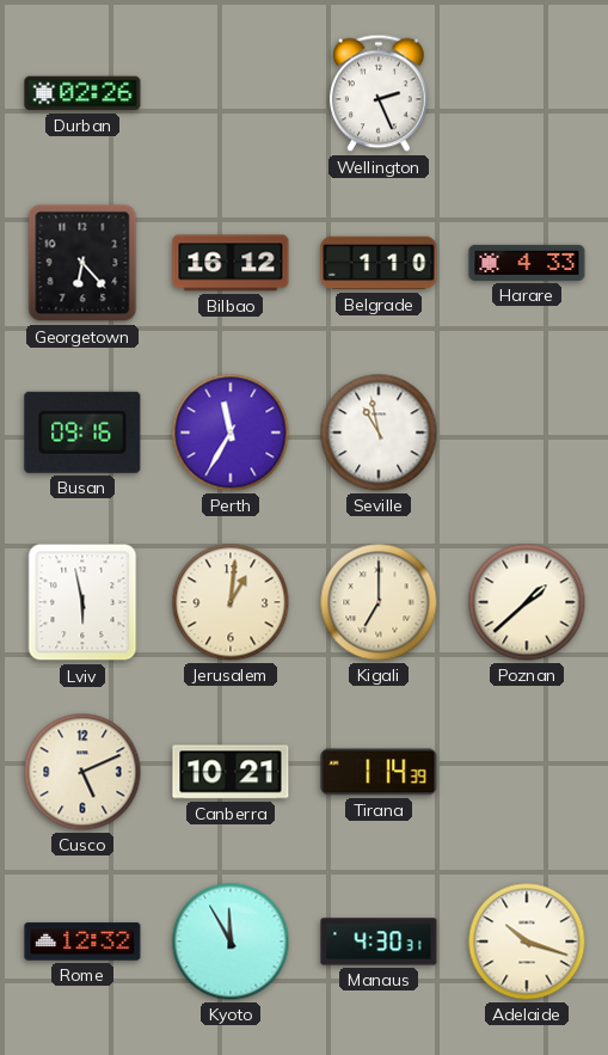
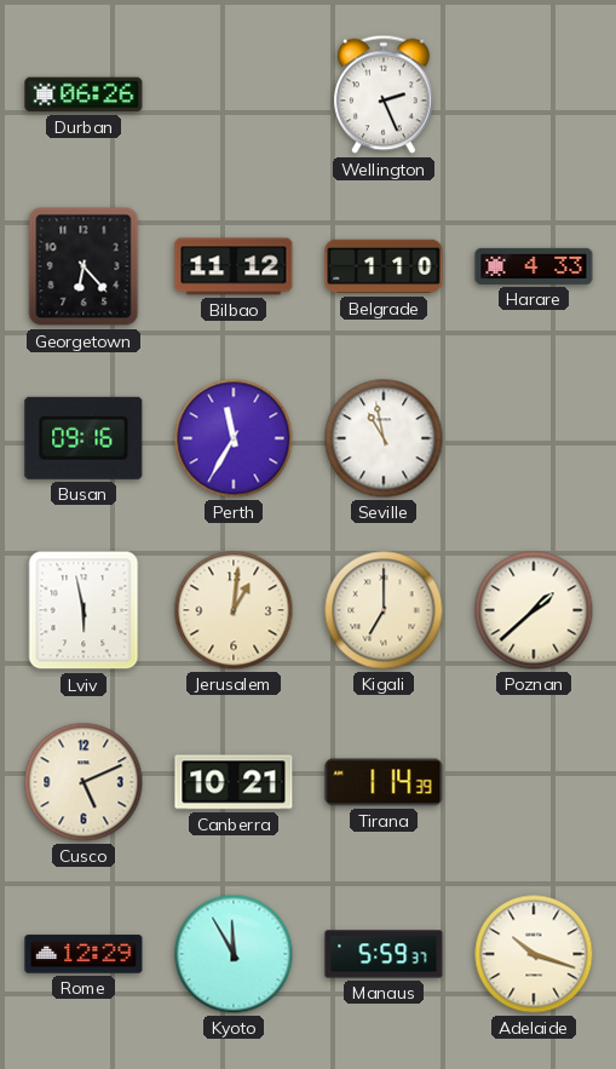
Durban: 02:26 -> 06:26 (84, 94)
Bilbao: 16:12 -> 11:12 (234, 266)
Rome: 12:32 -> 12:29 (84, 954)
Manaus: 4:30 -> 5:59 (384, 954)
